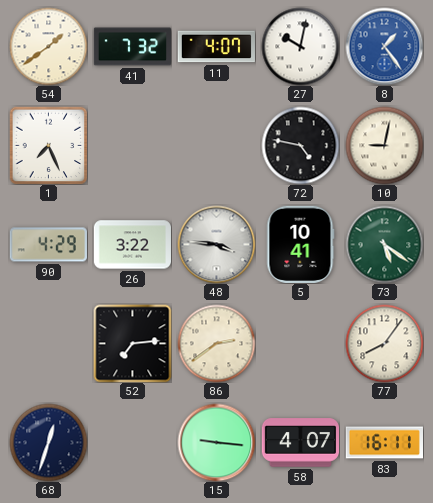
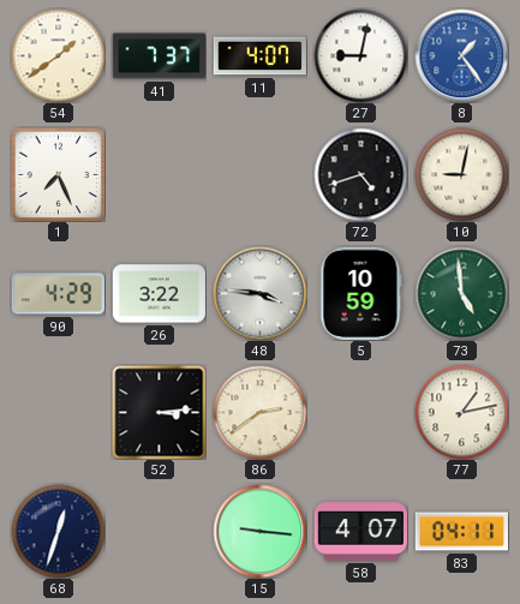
41: 7:32 -> 7:37 (159, 56)
27: 10:02 -> 9:02 (360, 55)
72: 4:47 -> 4:42 (360, 174)
5: 10:41 -> 10:59 (360, 293)
73: 5:21 -> 4:59 (461, 293)
52: 7:14 -> 3:14 (159, 412)
77: 8:06 -> 1:13 (461, 412)
83: 16:11 -> 04:11 (461, 532)
